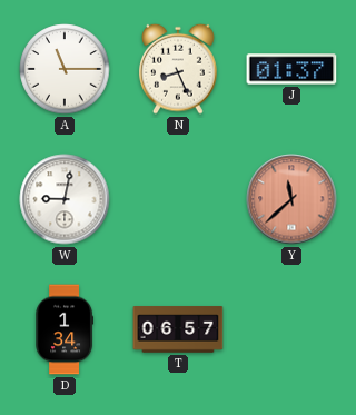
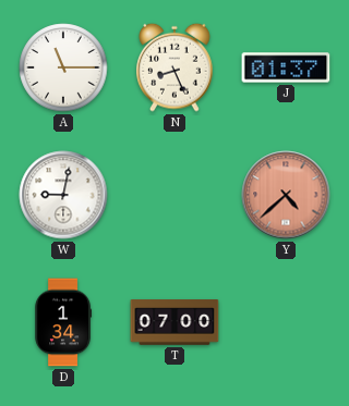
Y: 11:38 -> 4:38 (286, 195)
T: 06:57 -> 07:00 (174, 322)
